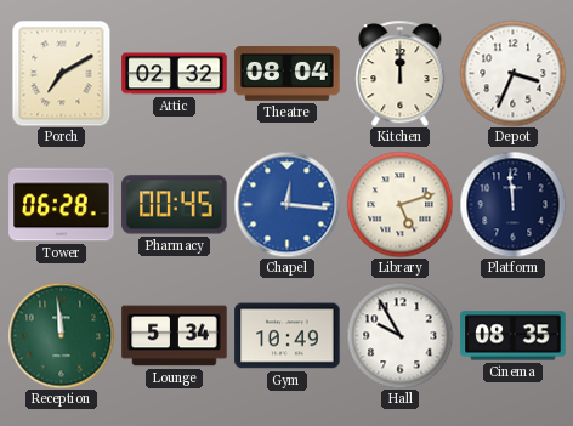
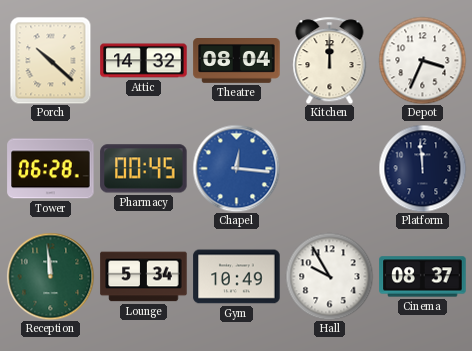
Porch: 7:10 -> 10:22 (51, 60)
Attic: 02:32 -> 14:32 (144, 61)
Library: 5:12 -> none (399, 204)
Cinema: 08:35 -> 08:37 (423, 277)
